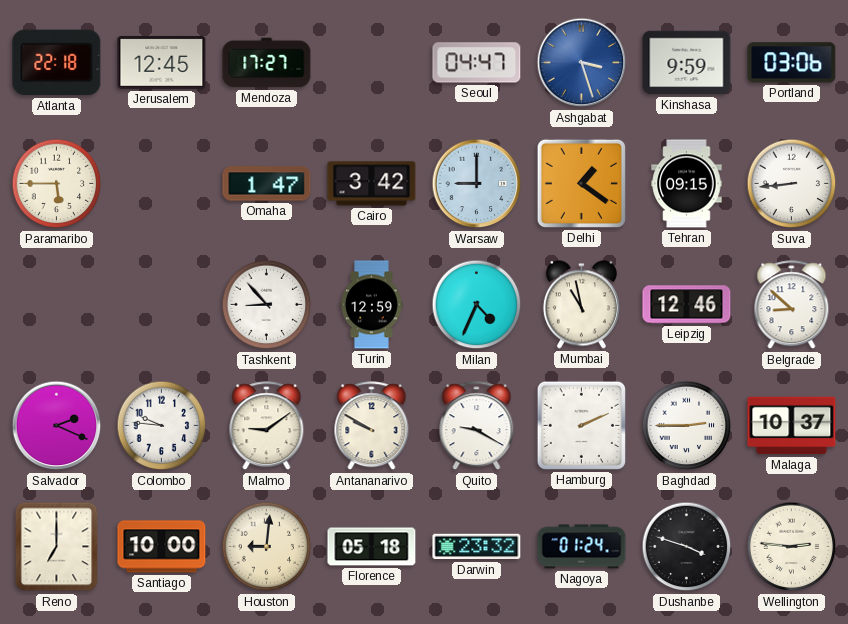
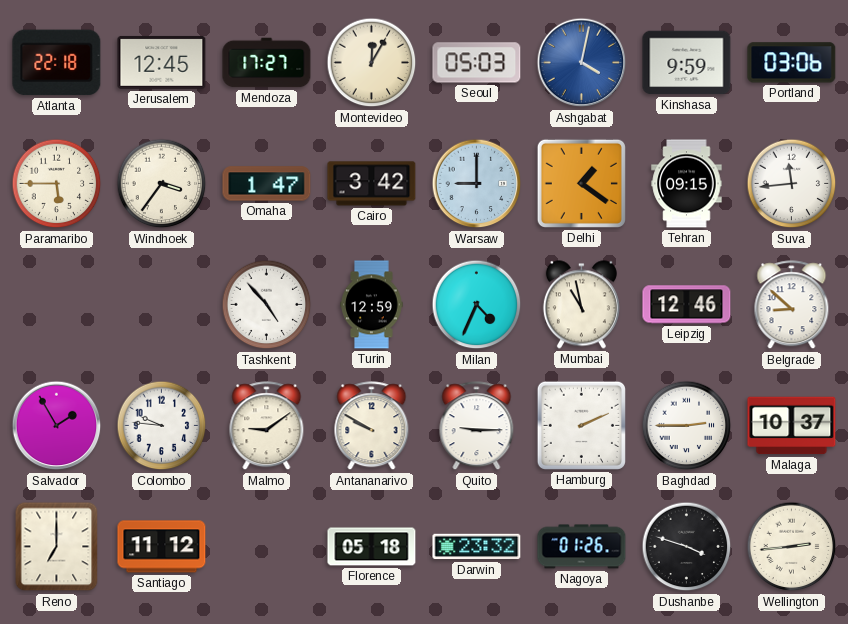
Montevideo: none -> 12:05 (372, 63)
Seoul: 04:47 -> 05:03 (477, 63)
Ashgabat: 3:27 -> 4:02 (582, 63)
Windhoek: none -> 3:36 (162, 184)
Suva: 8:44 -> 11:44 (792, 184)
Tashkent: 8:53 -> 4:53 (267, 305)
Salvador: 2:19 -> 1:55 (57, 426)
Quito: 9:20 -> 9:15 (477, 426)
Santiago: 10:00 -> 11:12 (162, 547)
Houston: 9:01 -> none (267, 547)
Nagoya: 01:24 -> 01:26 (582, 547)
Wellington: 2:46 -> 2:44 (792, 547)
